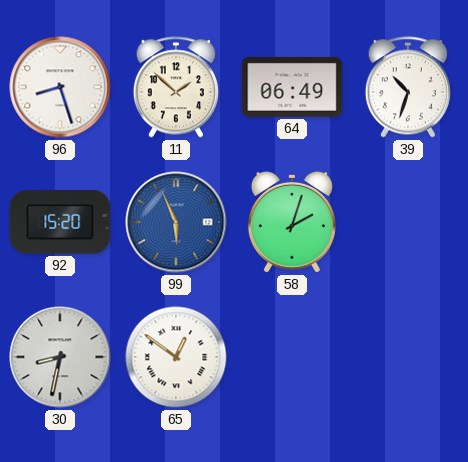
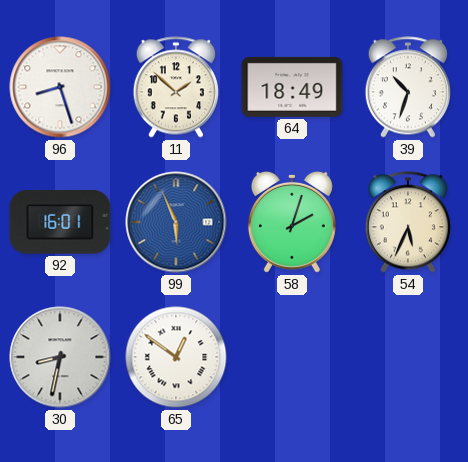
64: 06:49 -> 18:49 (292, 87)
92: 15:20 -> 16:01 (60, 222)
54: none -> 5:34 (408, 222)
